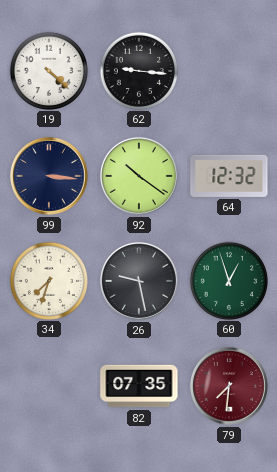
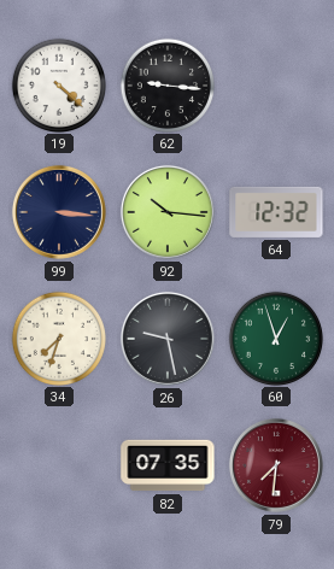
92: 10:21 -> 10:16 (168, 212)
